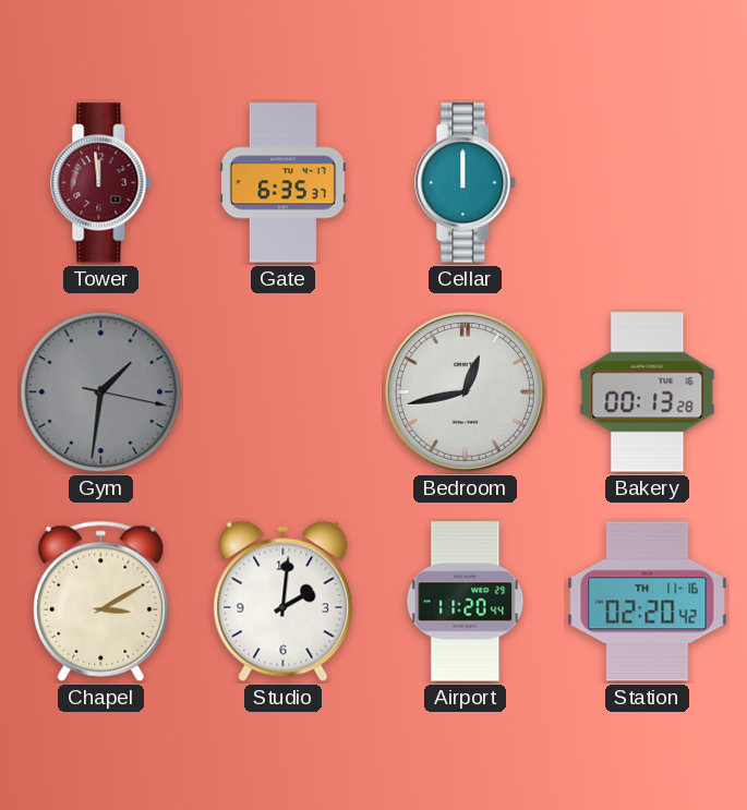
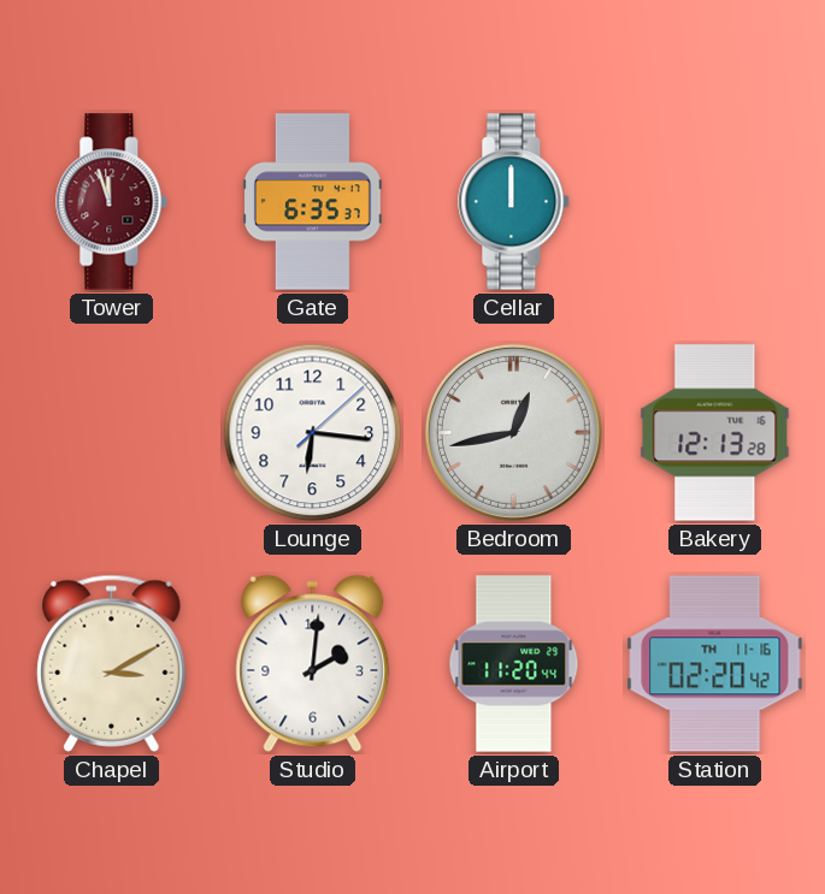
Tower: 11:59 -> 11:57 (112, 202)
Gym: 1:31 -> none (101, 392)
Lounge: none -> 6:16 (313, 433)
Bakery: 00:13 -> 12:13 (715, 433)
